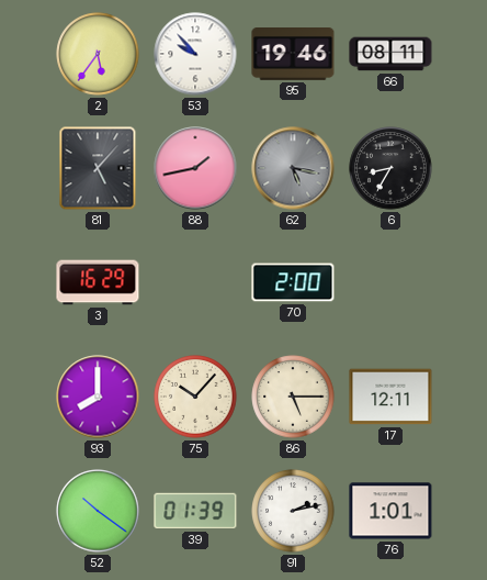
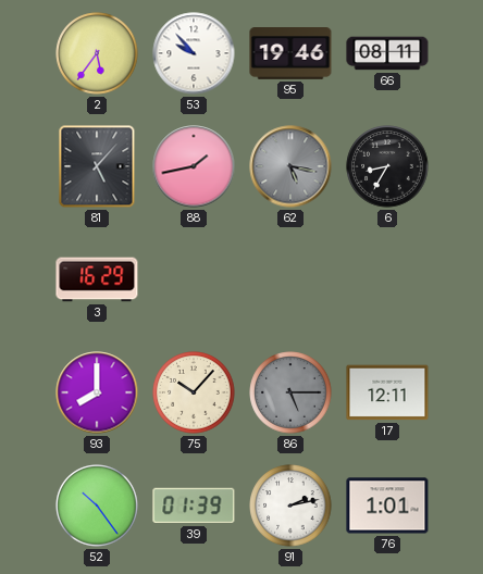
70: 2:00 -> none (293, 282)
86 dial: cream -> grey (290, 392)
52: 10:21 -> 10:24 (97, 506)
